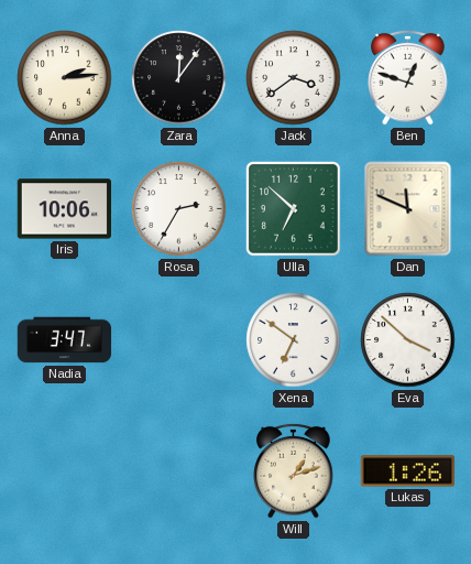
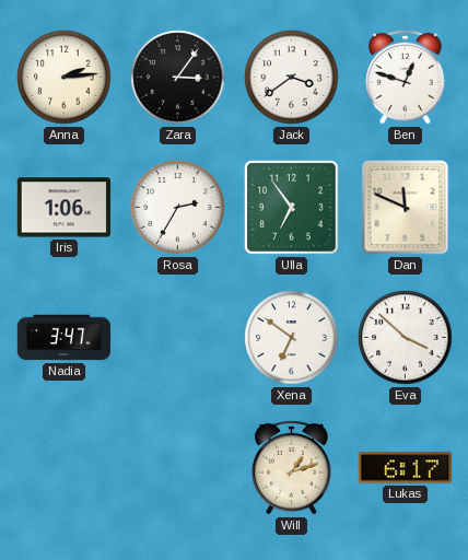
Zara: 12:06 -> 3:06 (178, 78)
Iris: 10:06 -> 1:06 (63, 208)
Ulla: 6:52 -> 6:54 (291, 207)
Lukas: 1:26 -> 6:17 (405, 468)
